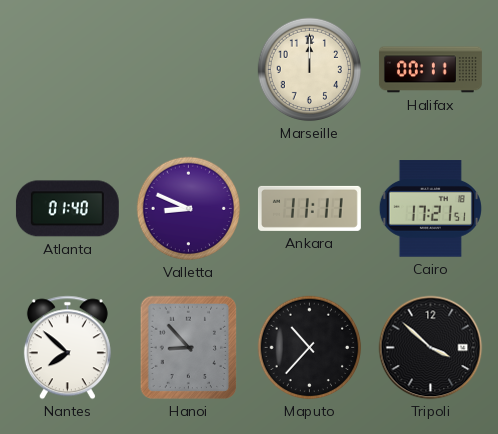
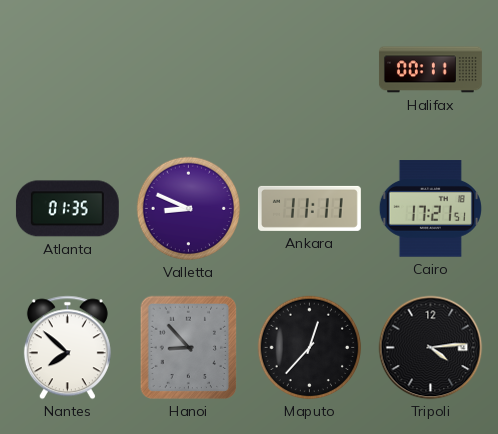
Marseille: 12:00 -> none (310, 70)
Atlanta: 01:40 -> 01:35 (67, 209)
Maputo: 10:37 -> 12:37 (310, 348)
Tripoli: 3:52 -> 4:14 (431, 348)
